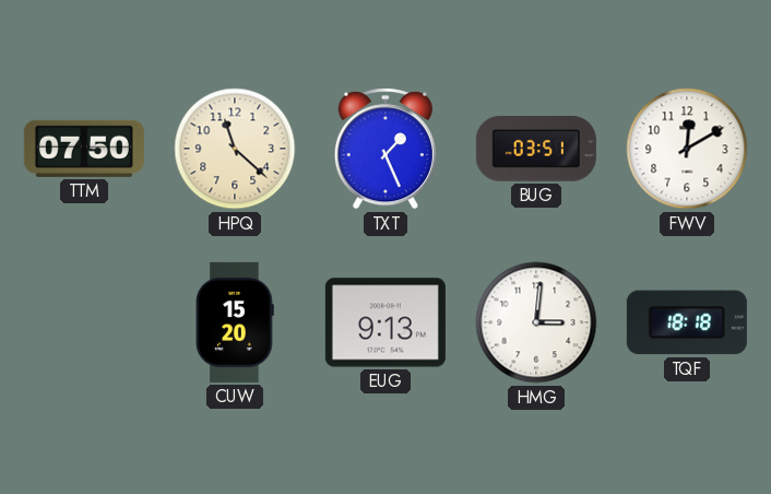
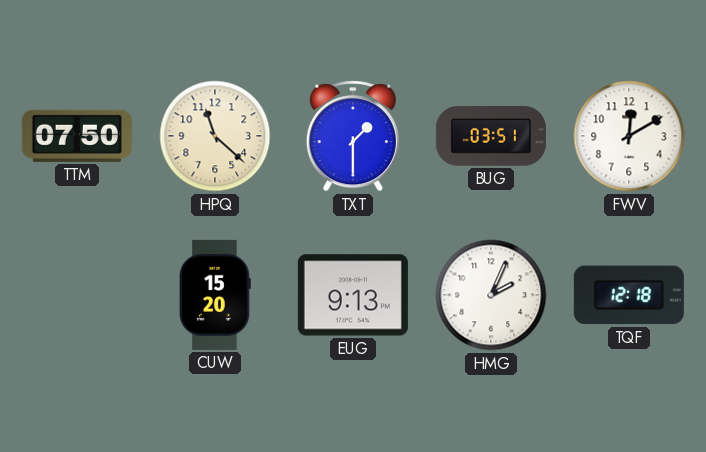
TXT: 1:26 -> 1:30 (353, 136)
HMG: 3:01 -> 2:04 (491, 295)
TQF: 18:18 -> 12:18 (629, 295)
